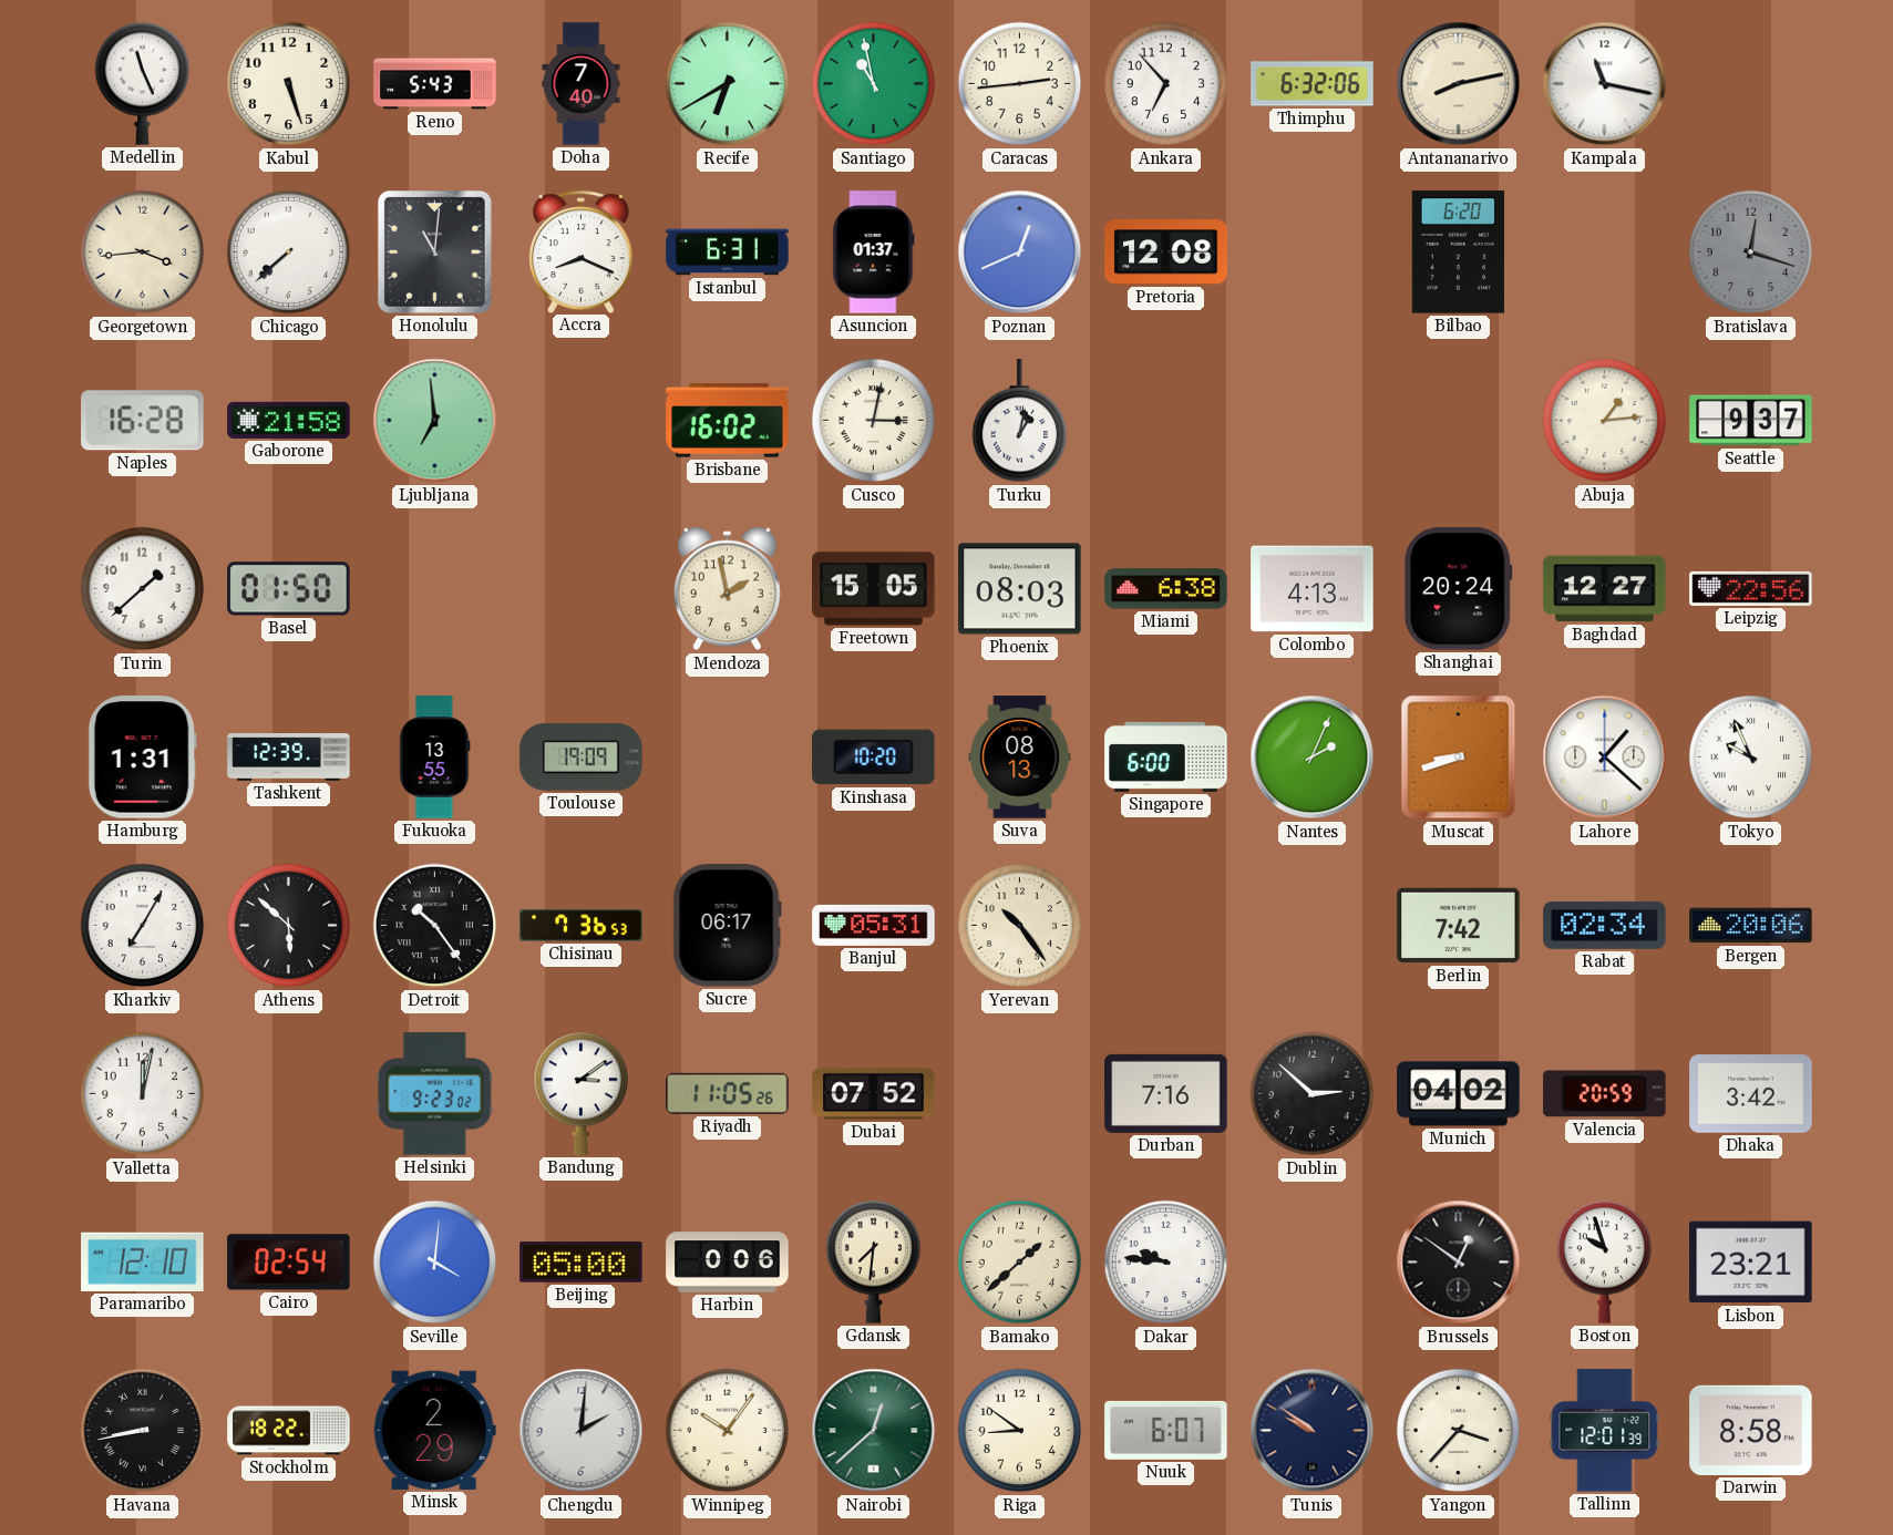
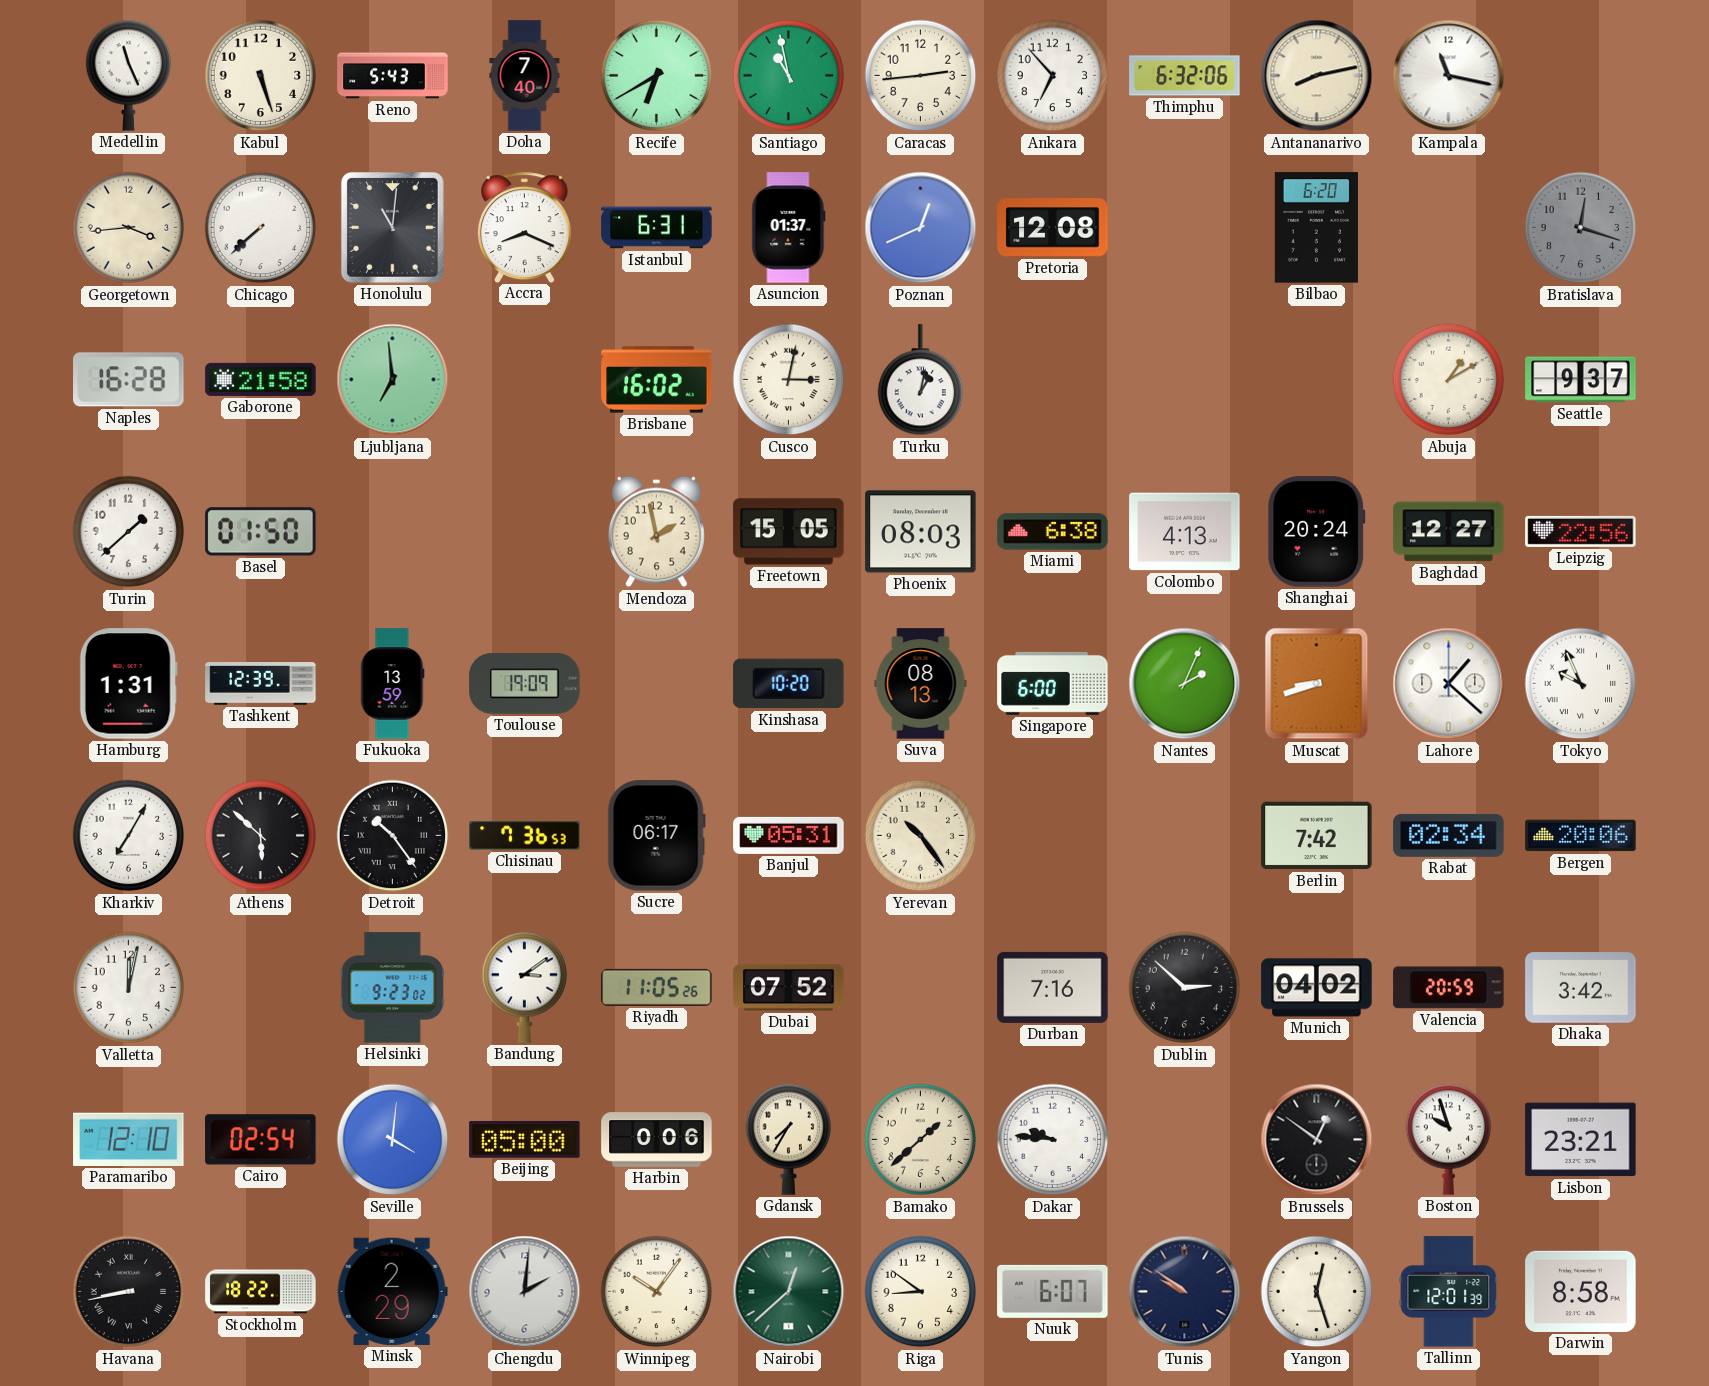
Abuja: 1:14 -> 1:10 (1449, 380)
Fukuoka: 13:55 -> 13:59 (393, 684)
Gdansk: 7:31 -> 7:35 (789, 1139)
Yangon: 3:37 -> 12:27 (1317, 1292)
